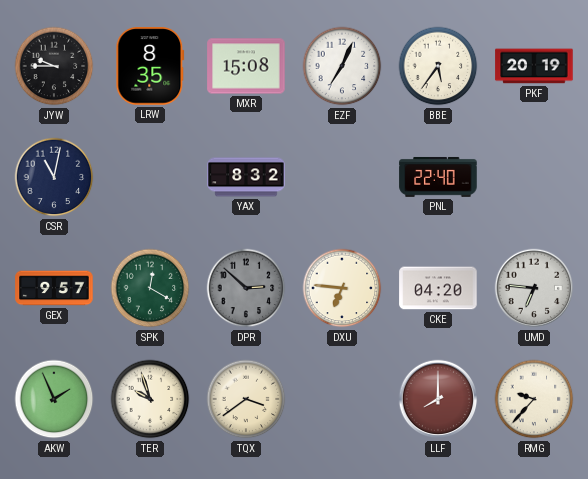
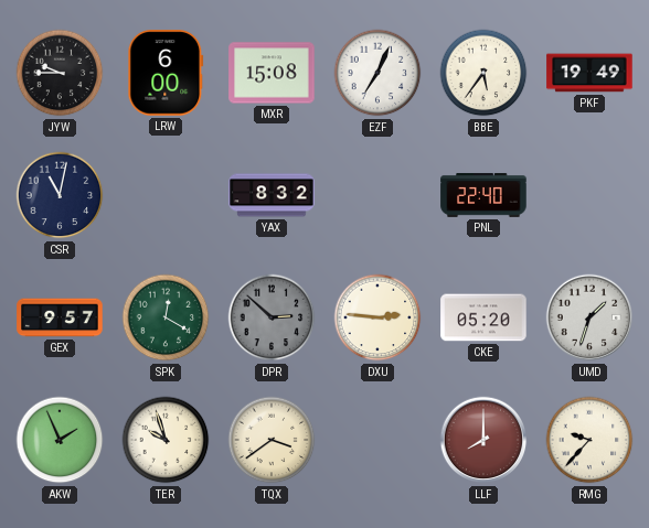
LRW: 8:35 -> 6:00 (166, 73)
PKF: 20:19 -> 19:49 (589, 73)
DXU: 6:46 -> 2:46 (377, 317)
CKE: 04:20 -> 05:20 (483, 317)
UMD: 6:46 -> 1:33 (589, 317)
